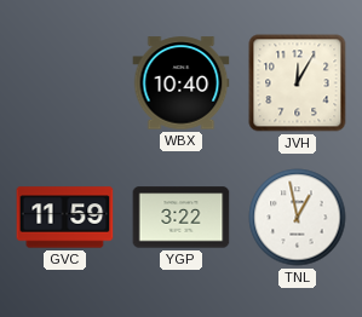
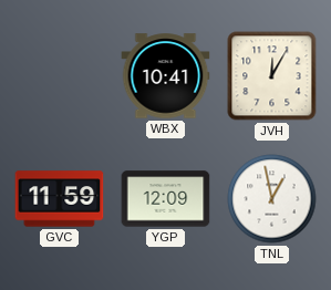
WBX: 10:40 -> 10:41 (166, 76)
YGP: 3:22 -> 12:09 (166, 199)
